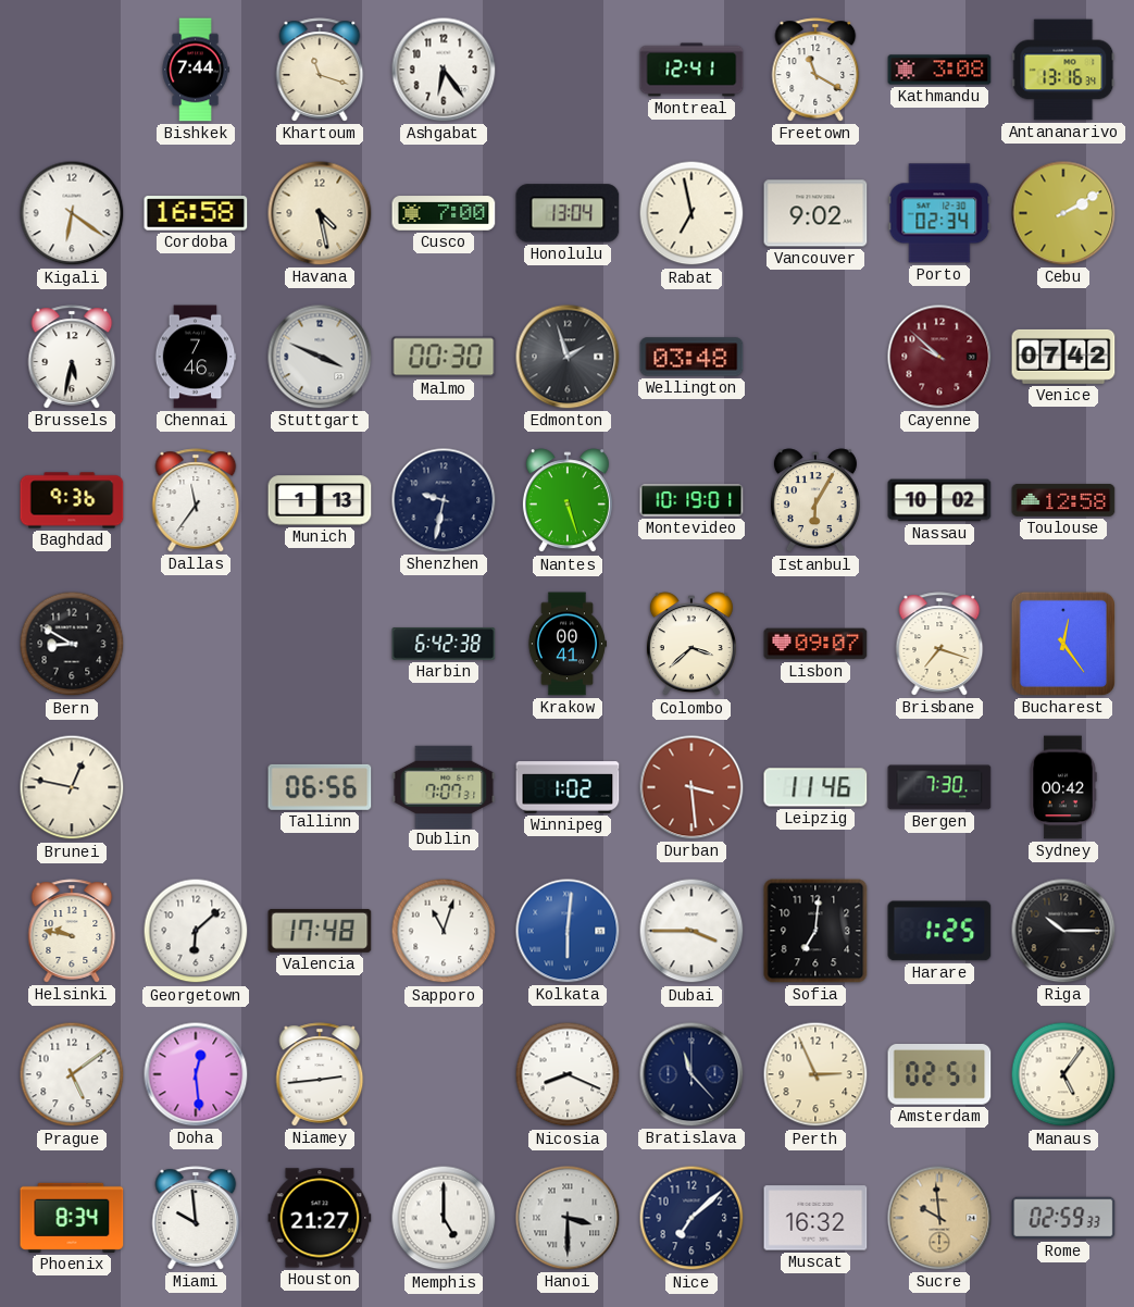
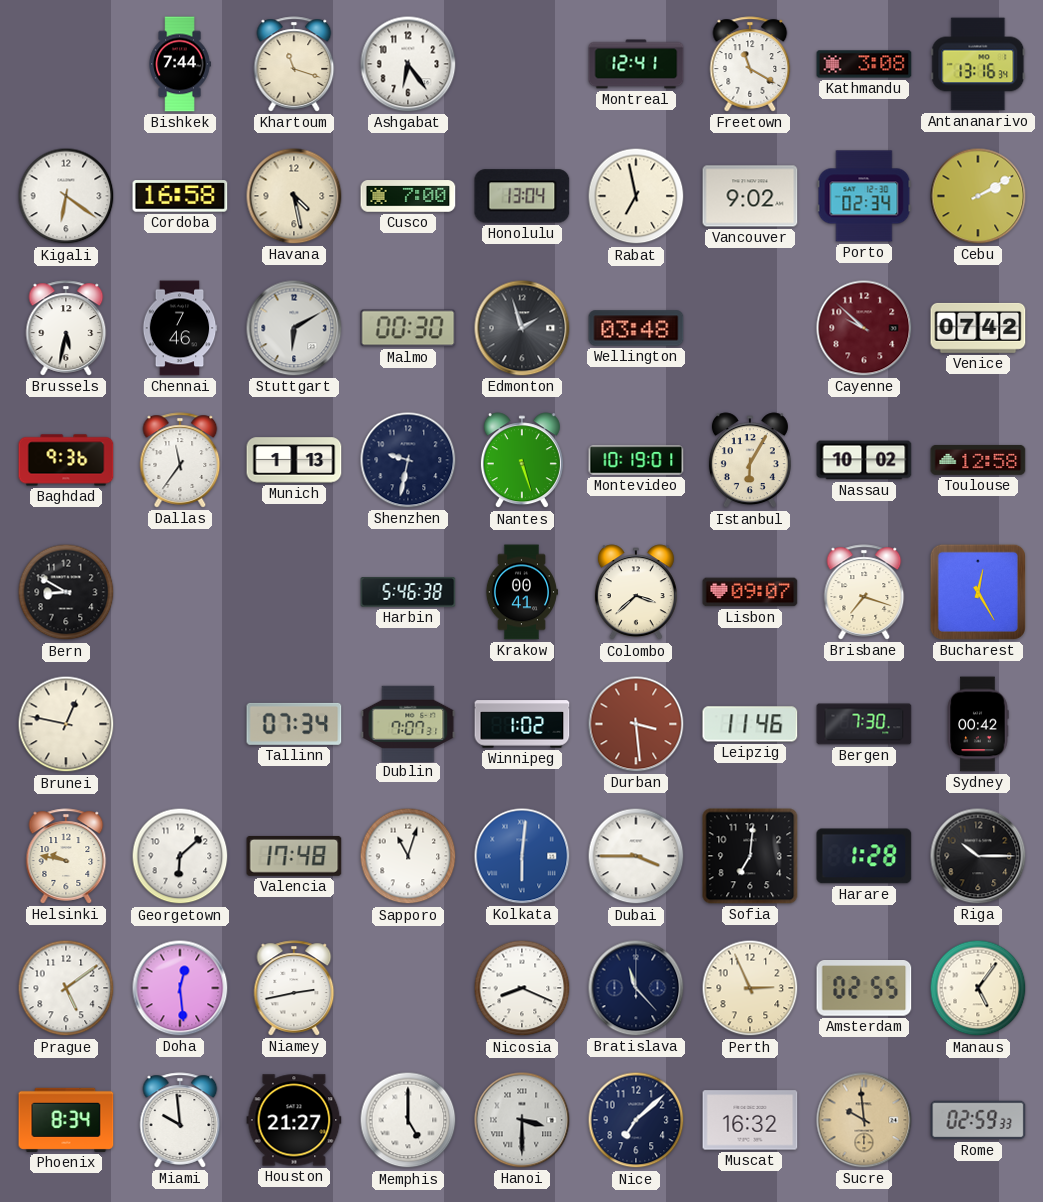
Stuttgart: 3:49 -> 6:10 (294, 328)
Harbin: 6:42 -> 5:46 (408, 593)
Bucharest: 12:24 -> 12:25 (978, 592)
Tallinn: 06:56 -> 07:34 (294, 724)
Harare: 1:25 -> 1:28 (864, 856)
Niamey: 2:44 -> 2:43 (294, 988)
Amsterdam: 02:51 -> 02:55 (864, 989)
